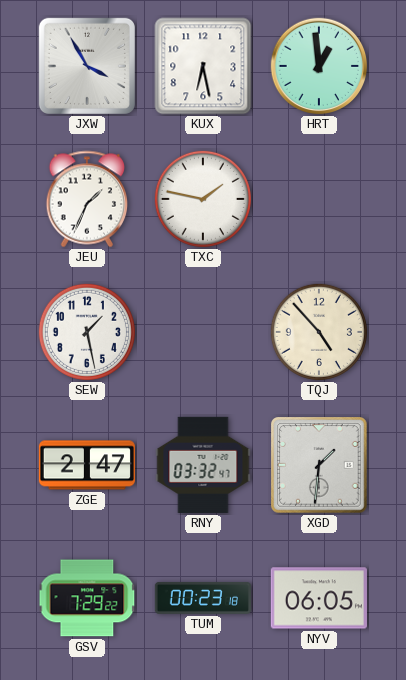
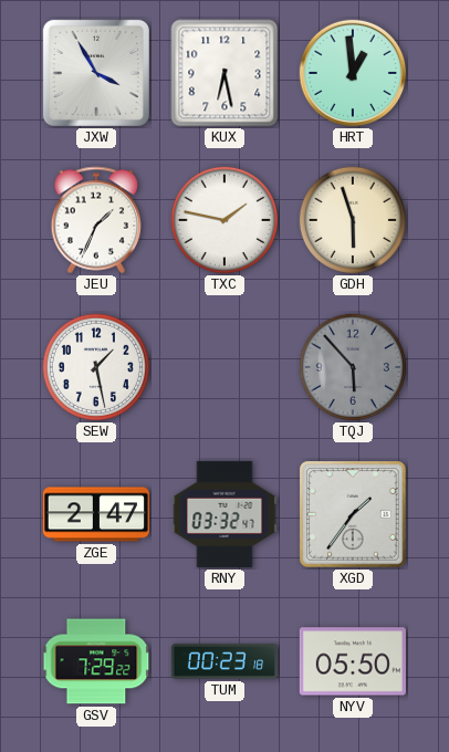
GDH: none -> 5:57 (353, 220)
TQJ: 4:53 -> 5:53 (353, 367)
TQJ dial: cream -> grey (353, 367)
XGD: 1:31 -> 1:36 (353, 514)
NYV: 06:05 -> 05:50 (353, 661)
